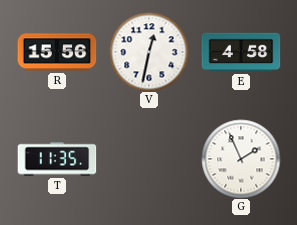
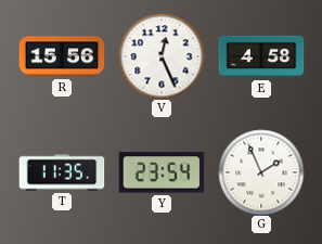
V: 12:32 -> 12:26 (162, 56)
Y: none -> 23:54 (162, 172)
